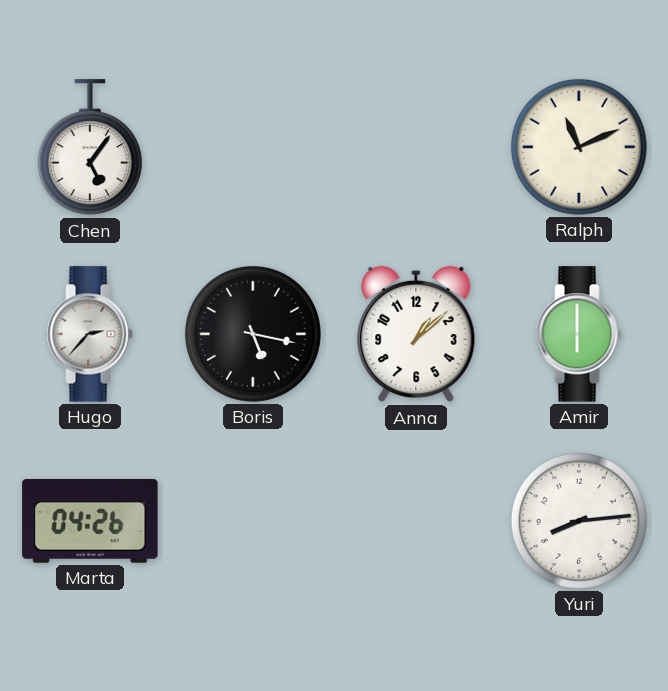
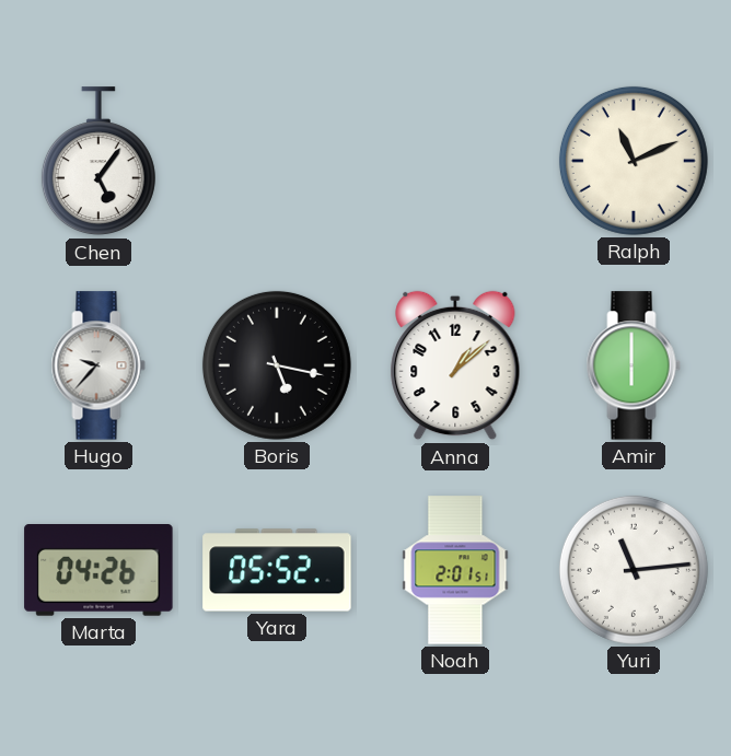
Hugo: 2:37 -> 9:37 (98, 365)
Yara: none -> 05:52 (277, 570)
Noah: none -> 2:01 (455, 570)
Yuri: 8:14 -> 11:14 (634, 570)
